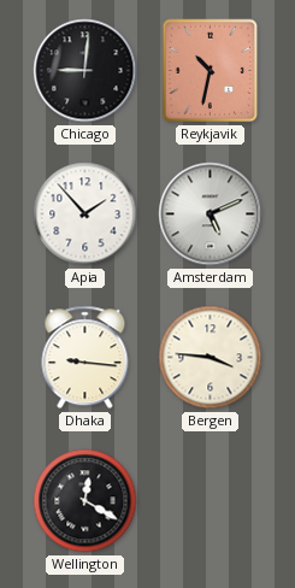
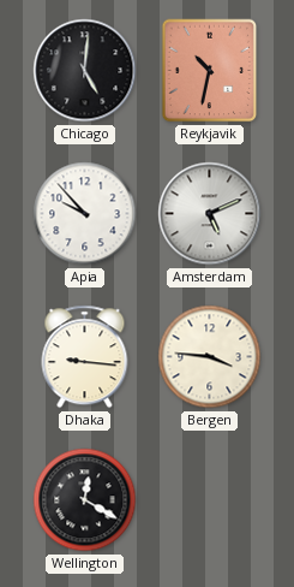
Chicago: 9:01 -> 5:01 (85, 71)
Apia: 1:53 -> 9:53 (85, 214)
